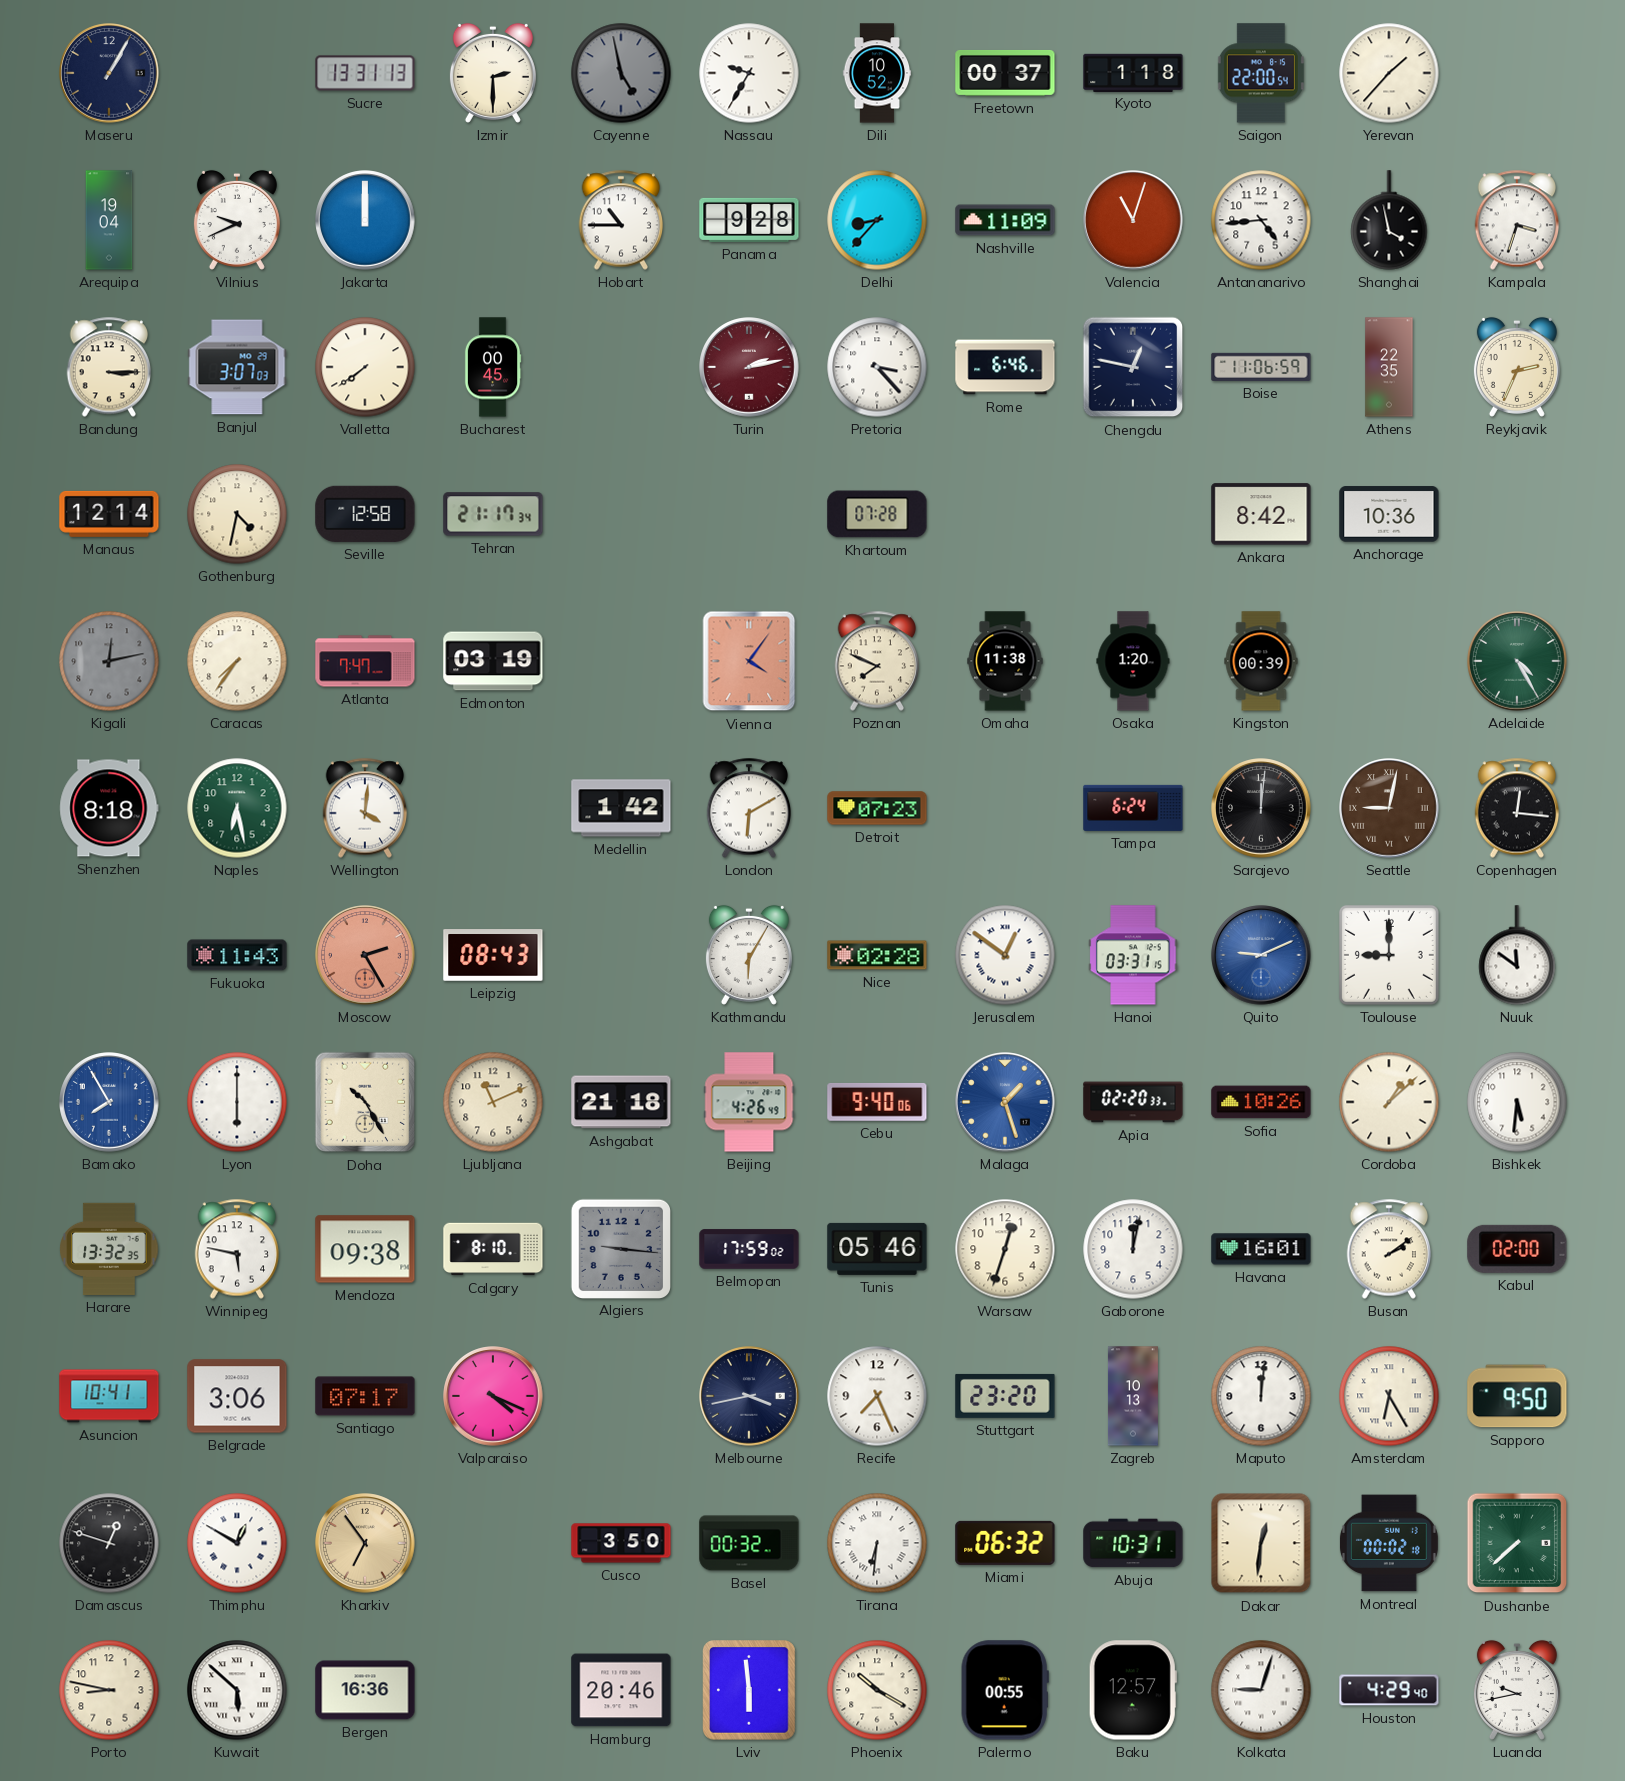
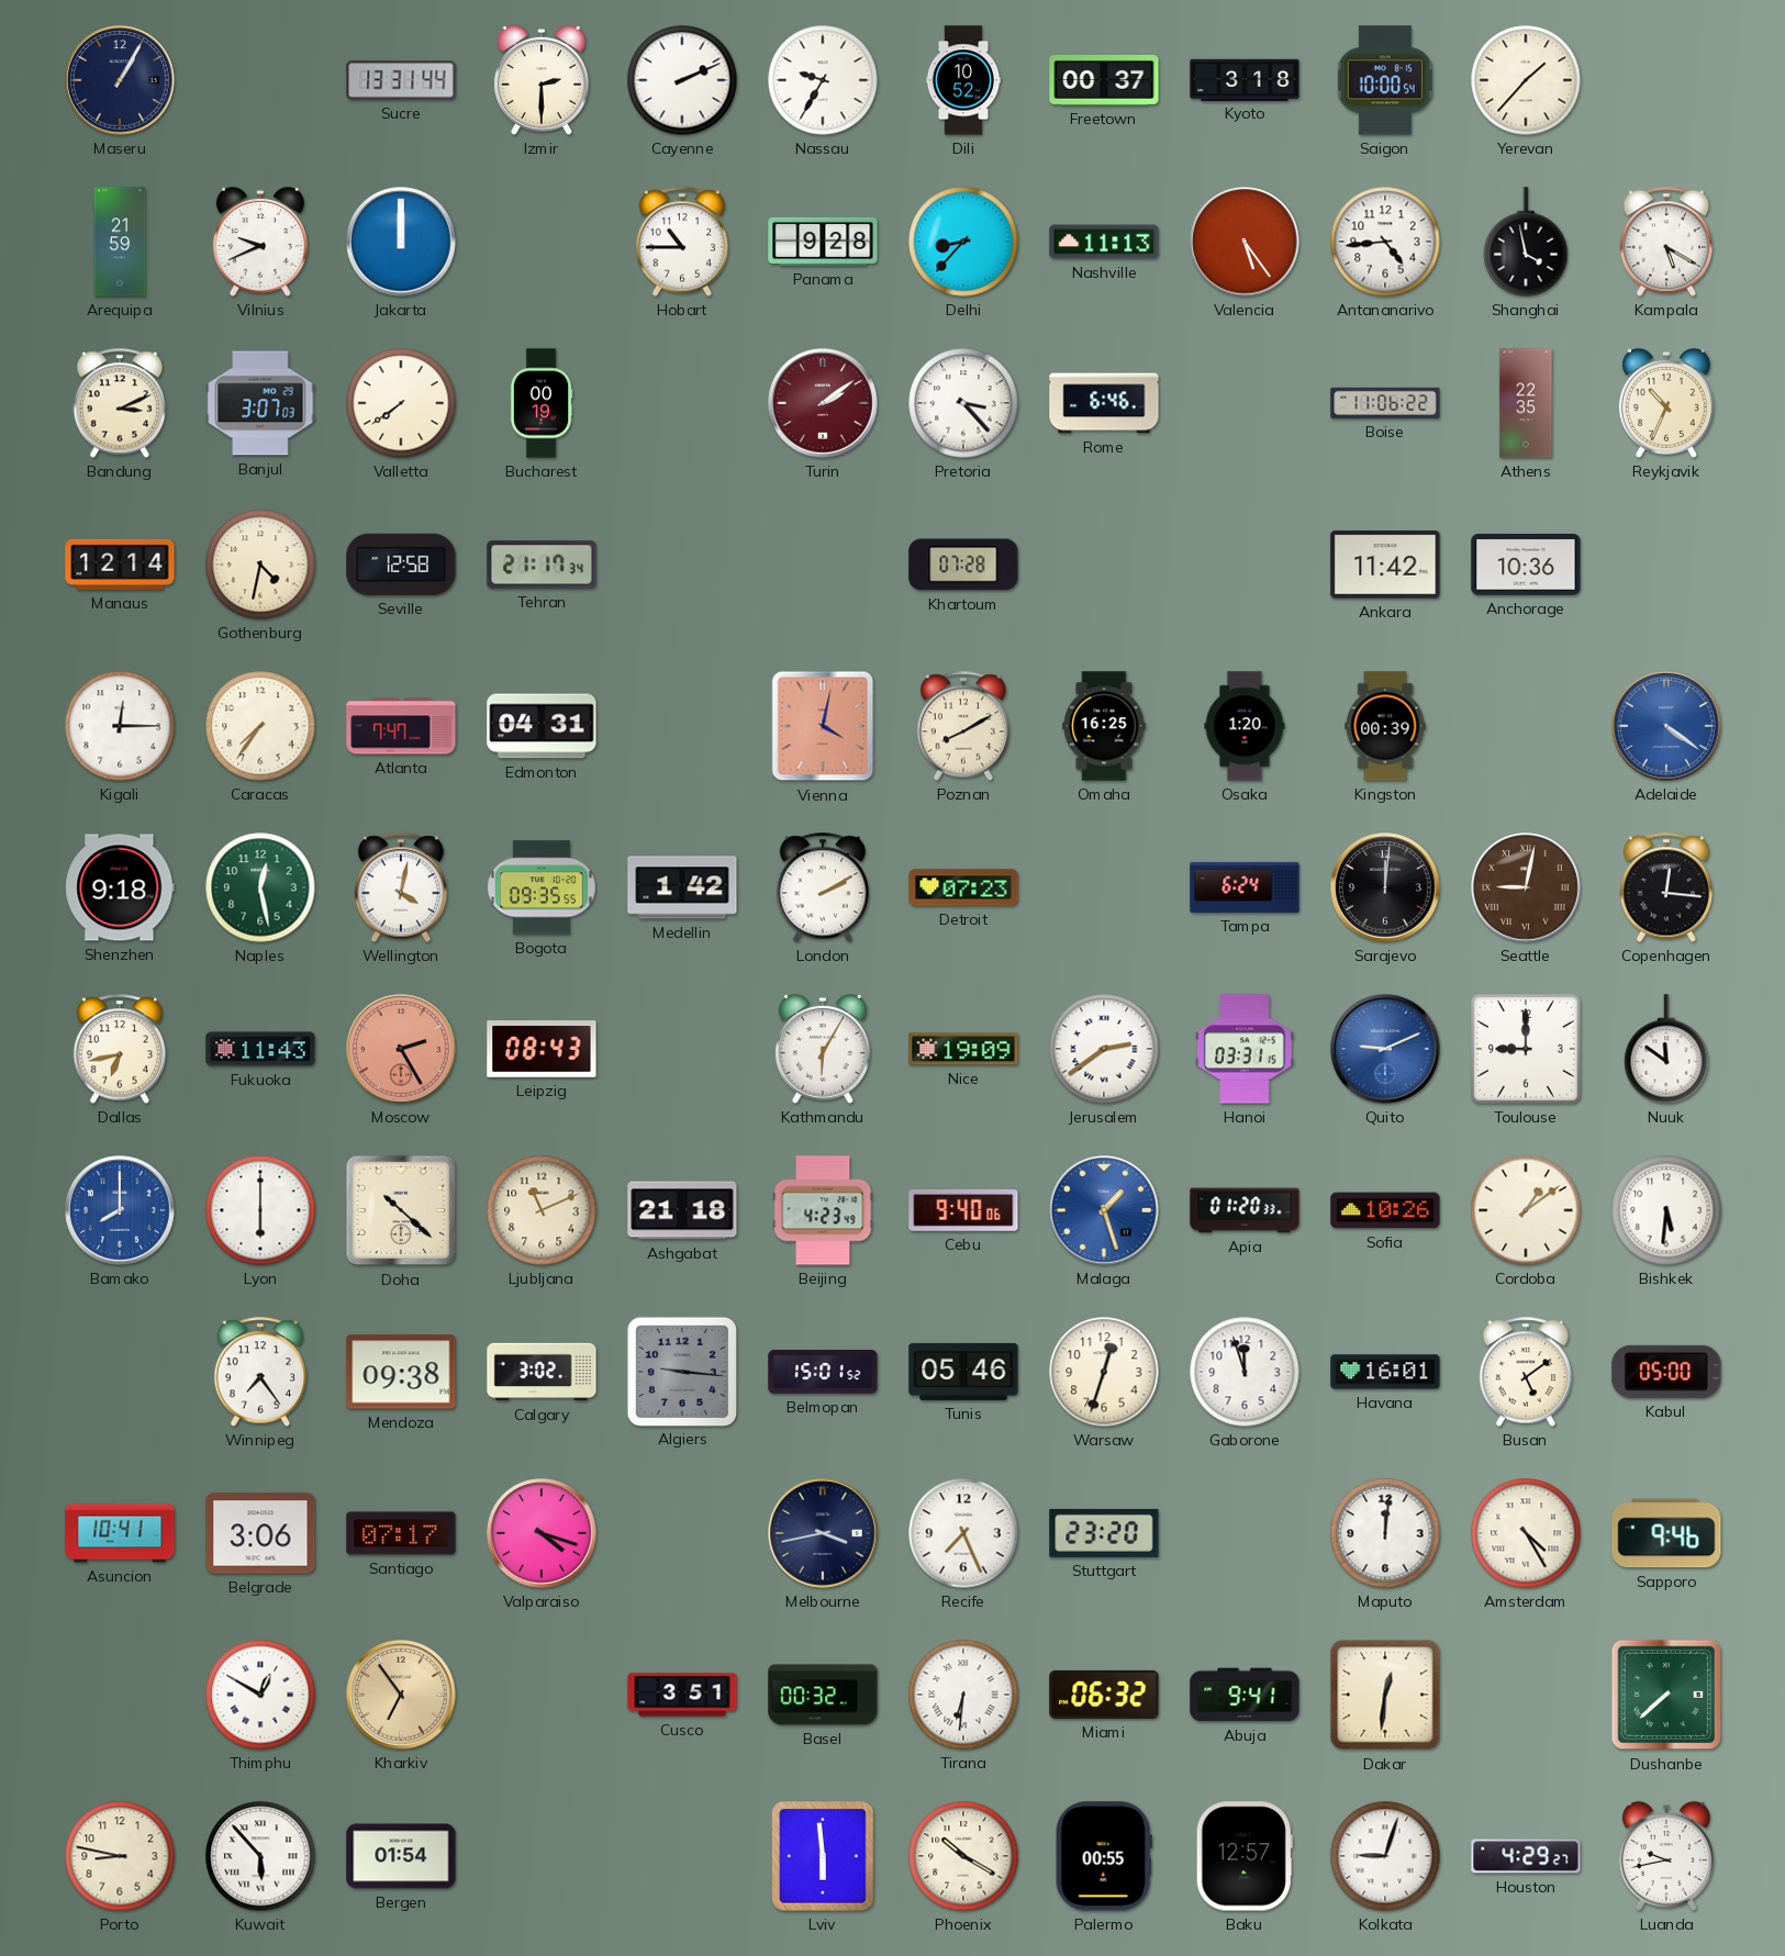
Sucre: 13:31:13 -> 13:31:44 (401, 80)
Cayenne: 4:58 -> 2:11 (682, 80)
Cayenne dial: grey -> white (682, 80)
Kyoto: 1:18 -> 3:18 (1245, 79)
Saigon: 22:00 -> 10:00 (1385, 80)
Arequipa: 19:04 -> 21:59 (120, 242)
Nashville: 11:09 -> 11:13 (1104, 242)
Valencia: 11:03 -> 5:24 (1245, 242)
Kampala: 3:33 -> 5:20 (1666, 242)
Bandung: 3:15 -> 3:11 (120, 403)
Bucharest: 00:45 -> 00:19 (542, 403)
Turin: 2:13 -> 2:09 (823, 403)
Chengdu: 12:47 -> none (1133, 367)
Boise: 11:06:59 -> 11:06:22 (1385, 403)
Reykjavik: 2:34 -> 10:34 (1666, 403)
Ankara: 8:42 -> 11:42 (1385, 565)
Kigali: 12:13 -> 12:15 (120, 726)
Kigali dial: grey -> white (120, 726)
Edmonton: 03:19 -> 04:31 (542, 726)
Vienna: 4:06 -> 4:02 (823, 726)
Poznan: 7:49 -> 8:10 (963, 726)
Omaha: 11:38 -> 16:25 (1104, 726)
Adelaide: 4:25 -> 4:21 (1666, 726)
Adelaide dial: green -> blue (1666, 726)
Shenzhen: 8:18 -> 9:18 (120, 887)
Naples: 6:28 -> 12:28 (260, 887)
Wellington: 4:01 -> 4:02 (401, 887)
Bogota: none -> 09:35 (542, 887)
London: 6:10 -> 2:10 (823, 887)
Dallas: none -> 6:43 (120, 1049)
Nice: 02:28 -> 19:09 (963, 1049)
Jerusalem: 12:51 -> 2:39 (1104, 1049)
Bamako: 7:55 -> 8:00 (120, 1210)
Doha: 10:25 -> 10:22 (401, 1210)
Beijing: 4:26 -> 4:23 (823, 1210)
Apia: 02:20 -> 01:20 (1245, 1210)
Cordoba: 1:08 -> 1:09 (1526, 1210)
Harare: 13:32 -> none (109, 1249)
Winnipeg: 5:47 -> 7:24 (260, 1372)
Calgary: 8:10 -> 3:02 (542, 1372)
Belmopan: 17:59 -> 15:01 (823, 1372)
Gaborone: 12:02 -> 11:57 (1245, 1372)
Busan: 2:09 -> 5:09 (1526, 1372)
Kabul: 02:00 -> 05:00 (1666, 1372)
Valparaiso: 4:19 -> 4:18 (542, 1533)
Zagreb: 10:13 -> none (1133, 1396)
Amsterdam: 6:25 -> 4:25 (1526, 1533)
Sapporo: 9:50 -> 9:46 (1666, 1533)
Damascus: 12:48 -> none (109, 1543)
Cusco: 3:50 -> 3:51 (682, 1695)
Abuja: 10:31 -> 9:41 (1245, 1695)
Montreal: 00:02 -> none (1389, 1543)
Kuwait: 5:52 -> 5:53 (260, 1856)
Bergen: 16:36 -> 01:54 (401, 1856)
Hamburg: 20:46 -> none (621, 1690)
Houston: 4:29:40 -> 4:29:27 (1526, 1856)
